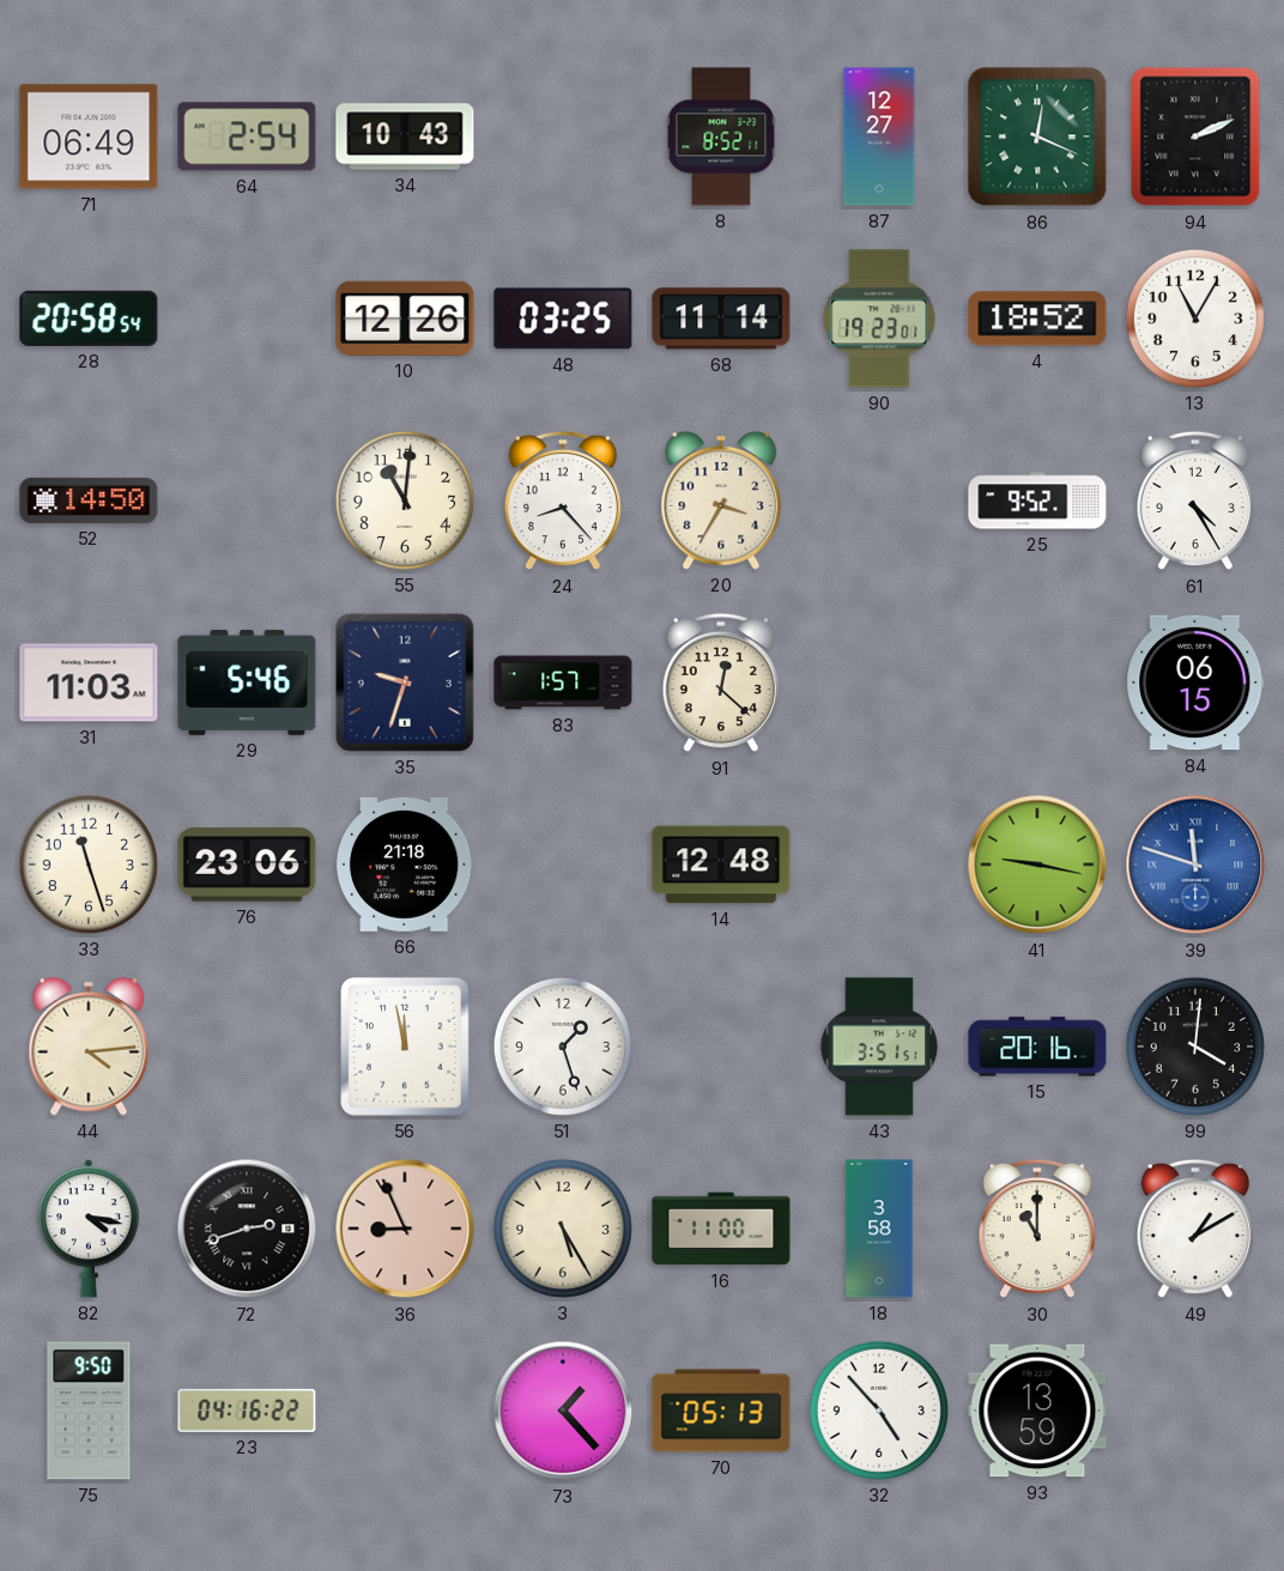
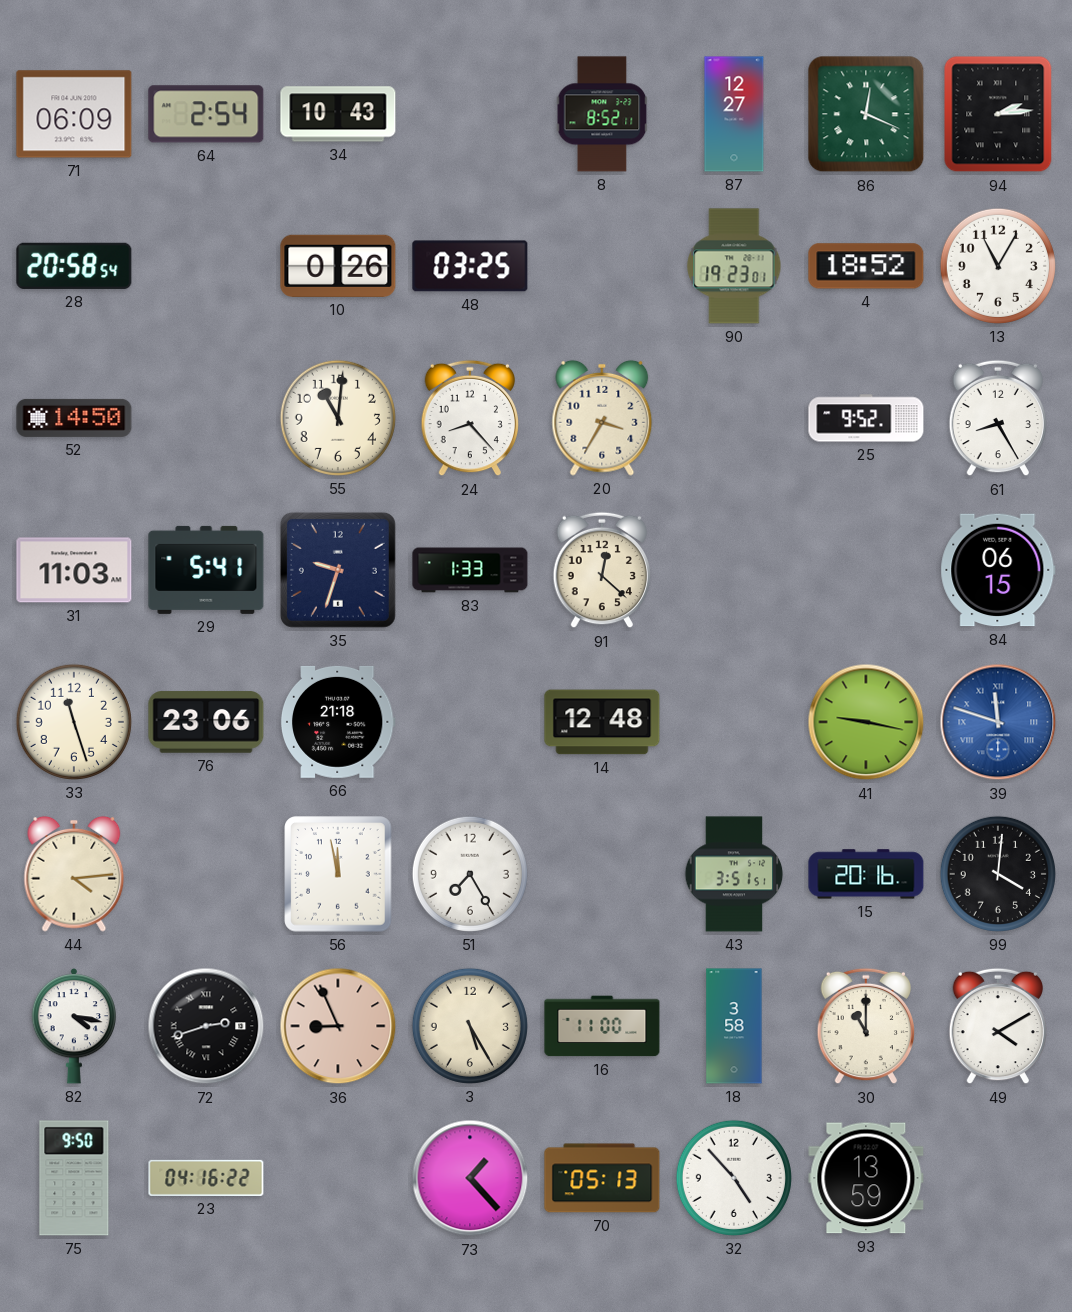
71: 06:49 -> 06:09 (74, 114)
94: 2:11 -> 2:14 (998, 114)
10: 12:26 -> 0:26 (338, 266)
68: 11:14 -> none (721, 319)
61: 4:25 -> 8:25 (997, 418)
29: 5:46 -> 5:41 (206, 570)
83: 1:57 -> 1:33 (470, 570)
51: 1:27 -> 7:25 (470, 874)
49: 1:10 -> 4:10 (997, 1026)
